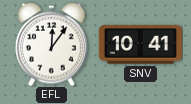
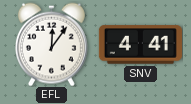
SNV: 10:41 -> 4:41 (140, 45)
